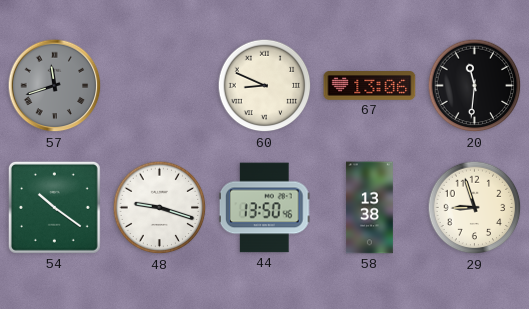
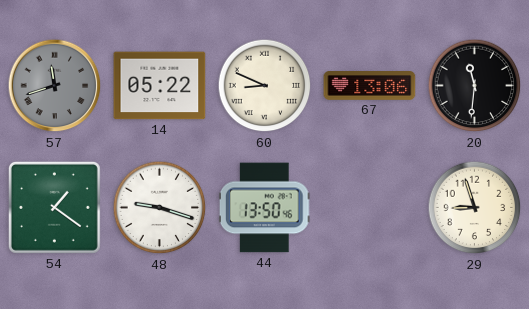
14: none -> 05:22 (160, 86)
54: 10:21 -> 1:21 (54, 207)
58: 13:38 -> none (369, 208)
